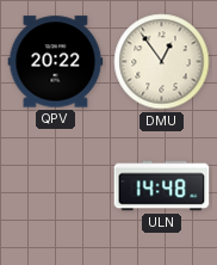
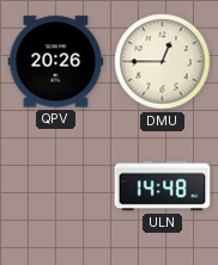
QPV: 20:22 -> 20:26 (56, 62)
DMU: 12:54 -> 12:45 (163, 62)
